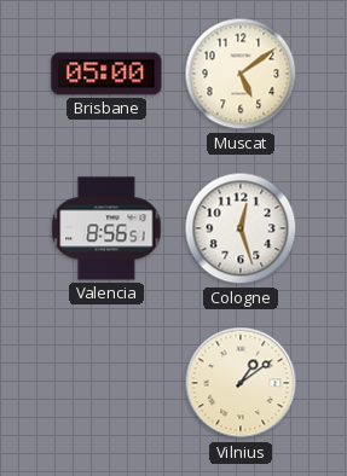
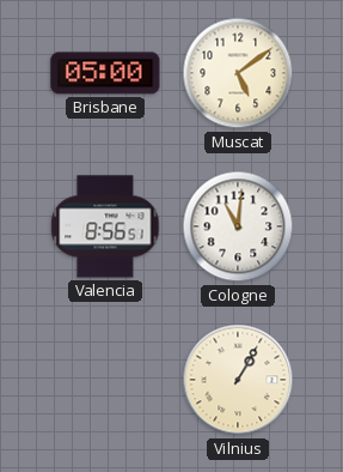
Cologne: 12:27 -> 11:01 (238, 226)
Vilnius: 1:09 -> 1:05 (238, 380)
